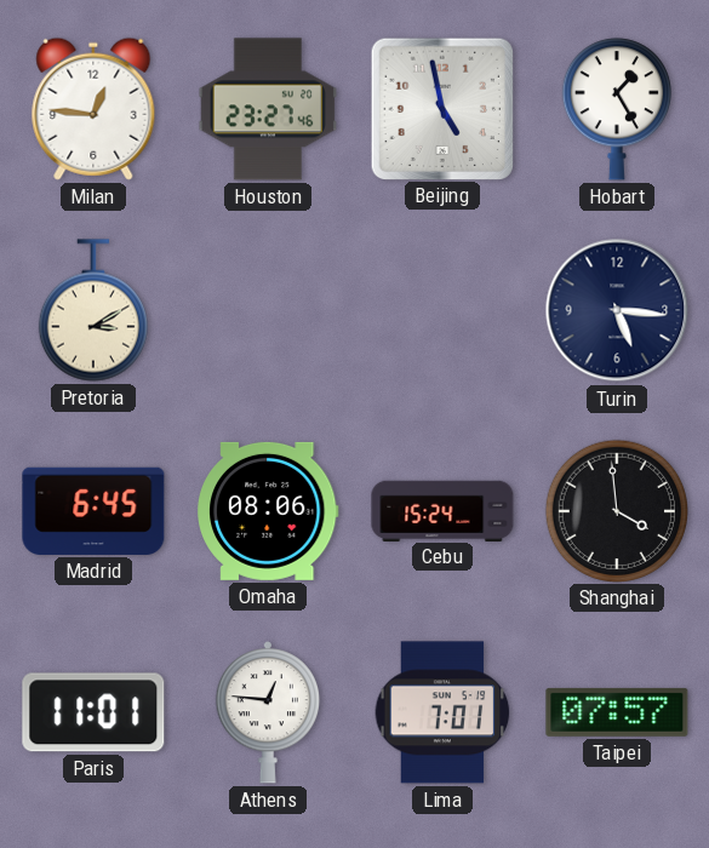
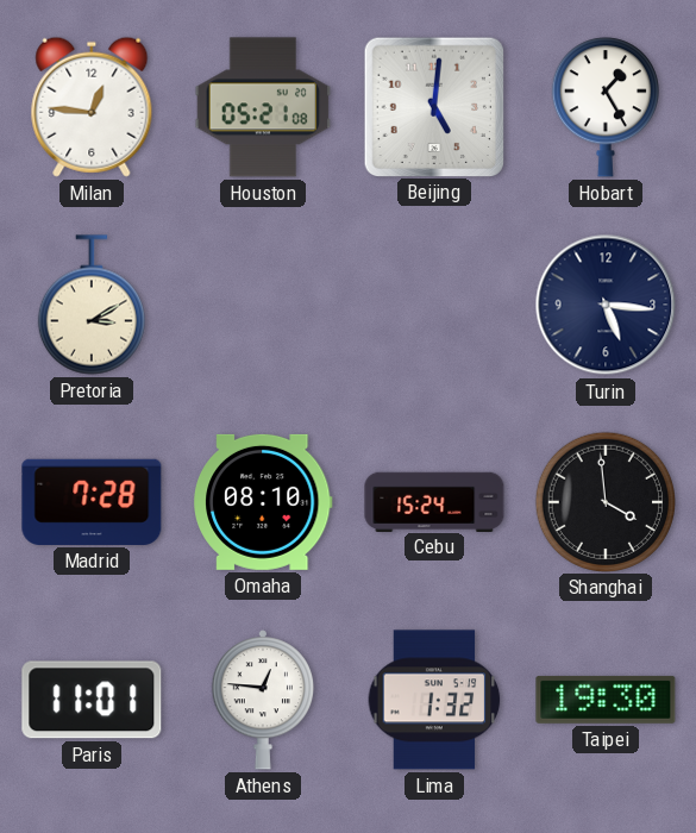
Houston: 23:27 -> 05:21 (263, 107)
Beijing: 4:58 -> 5:01 (433, 106)
Madrid: 6:45 -> 7:28 (92, 502)
Omaha: 08:06 -> 08:10 (264, 502)
Lima: 7:01 -> 1:32 (434, 700)
Taipei: 07:57 -> 19:30 (606, 700)
